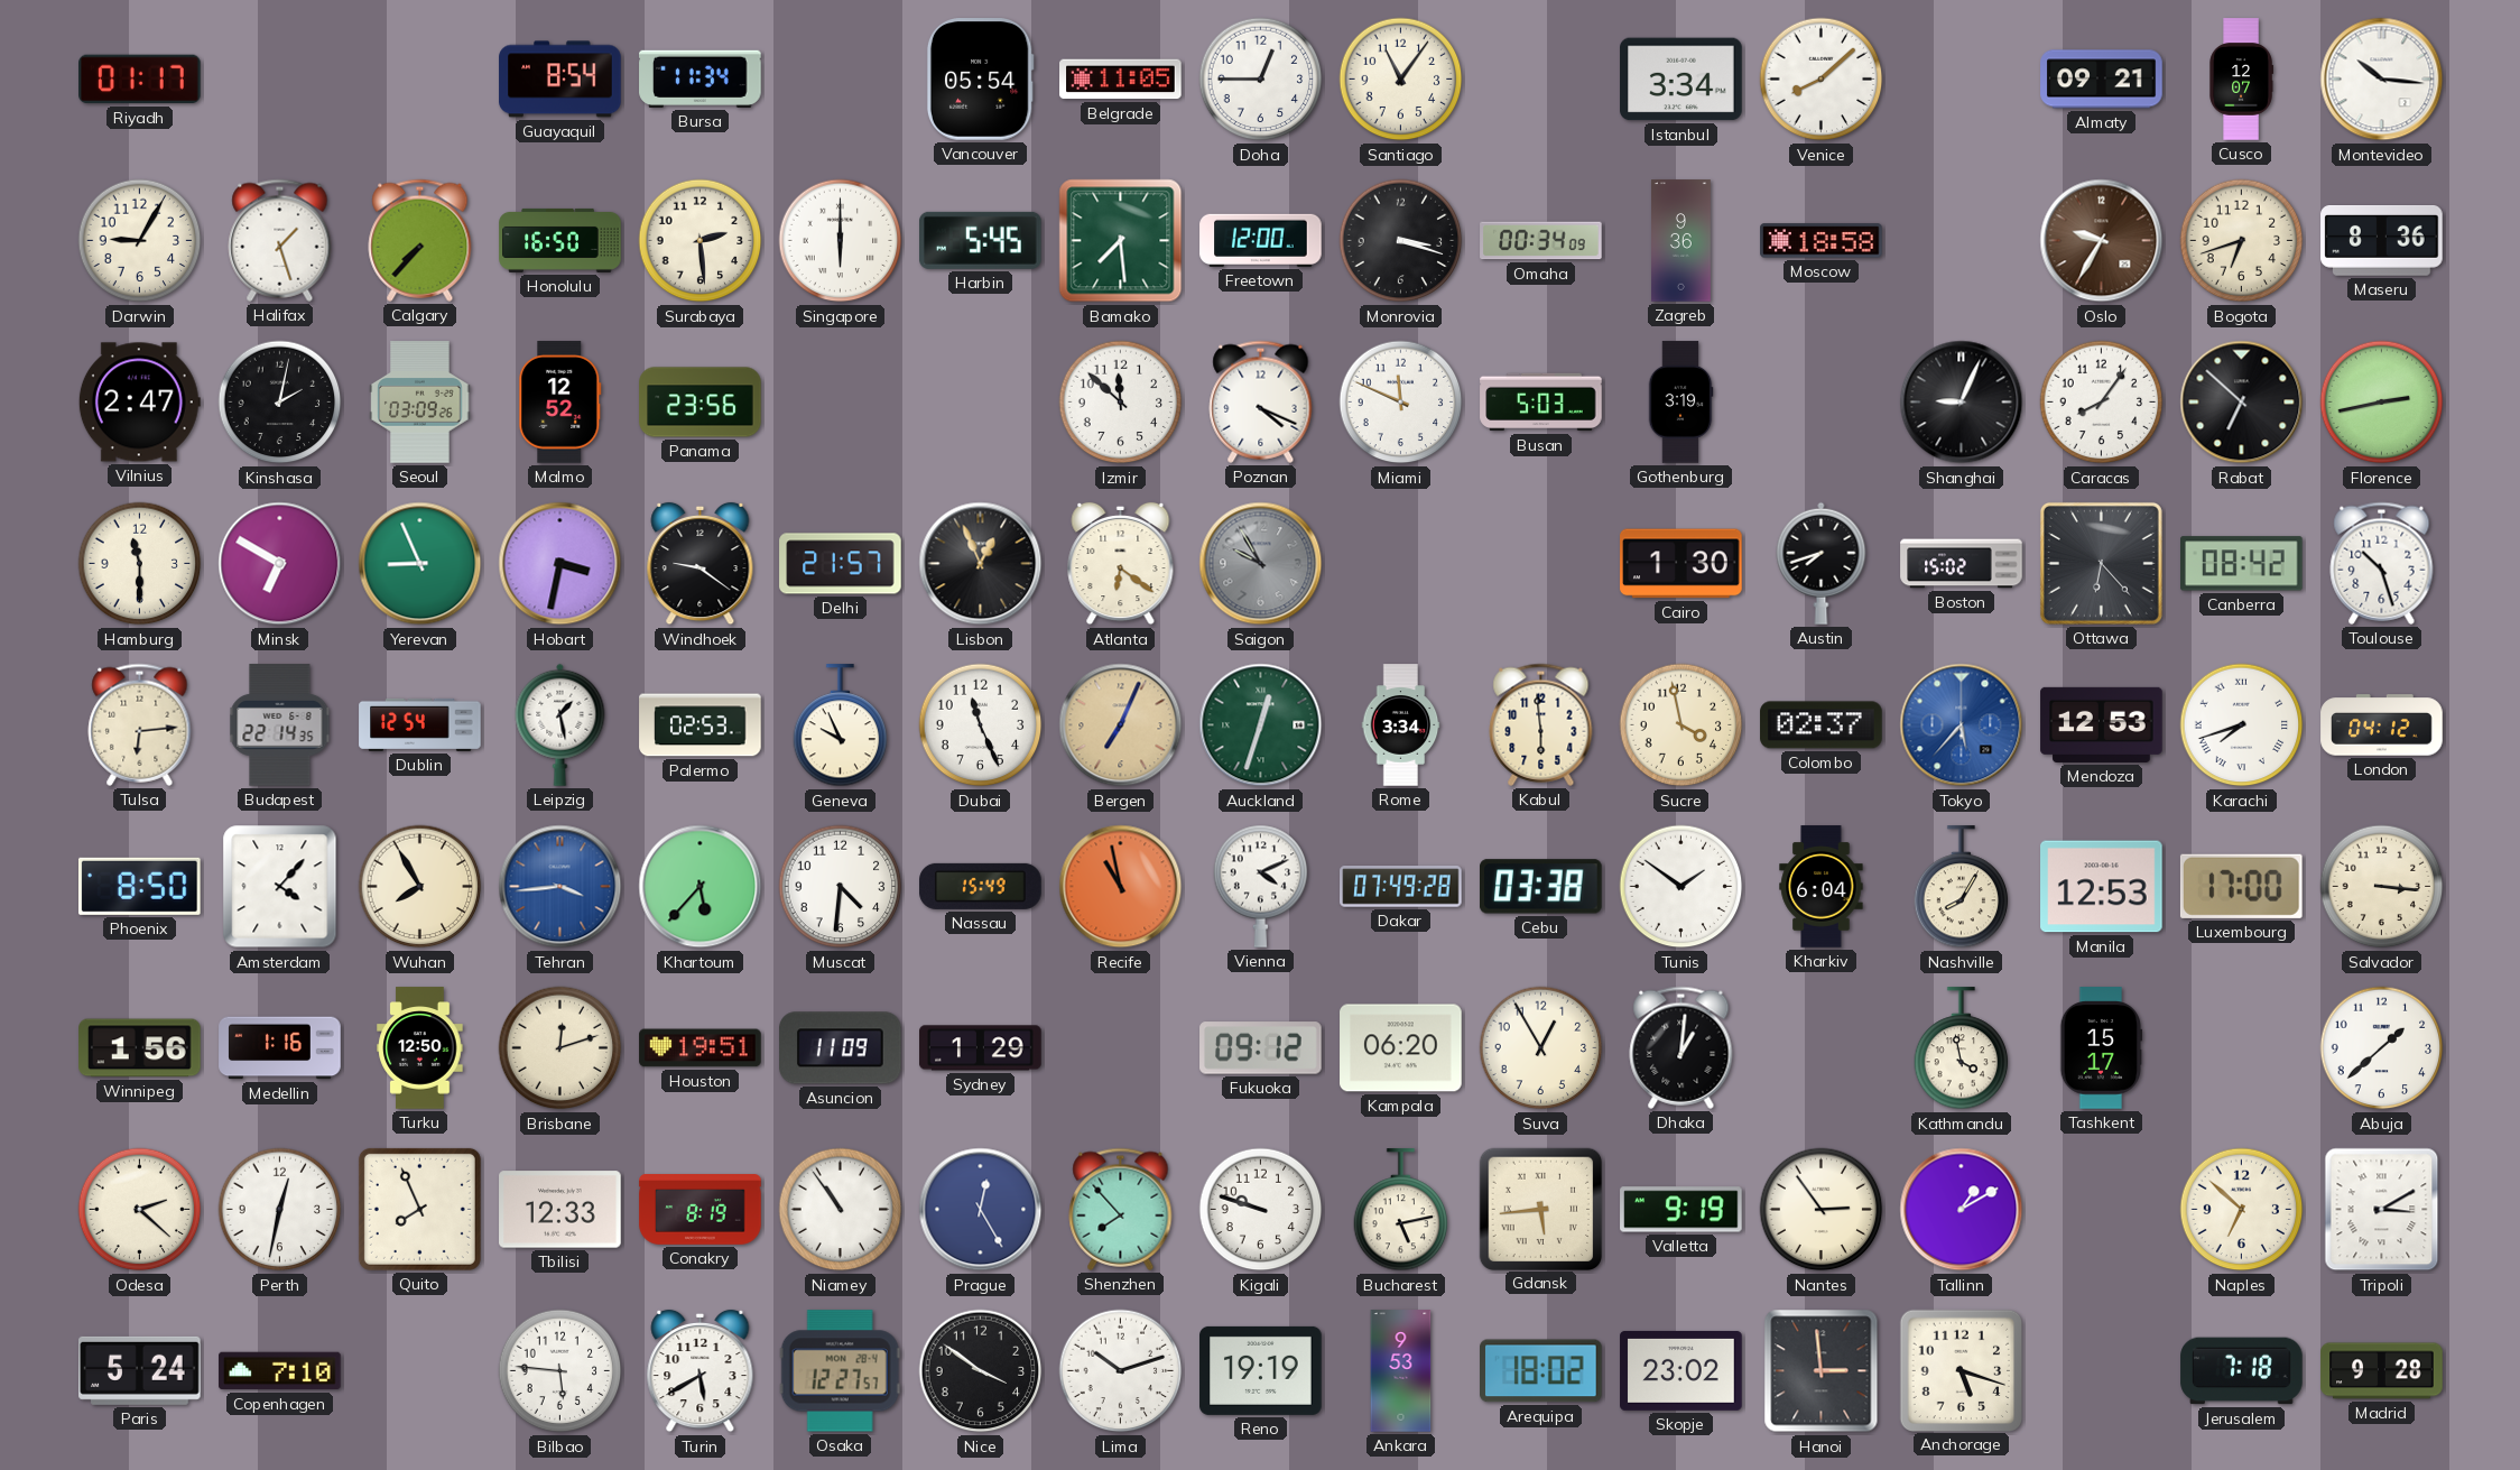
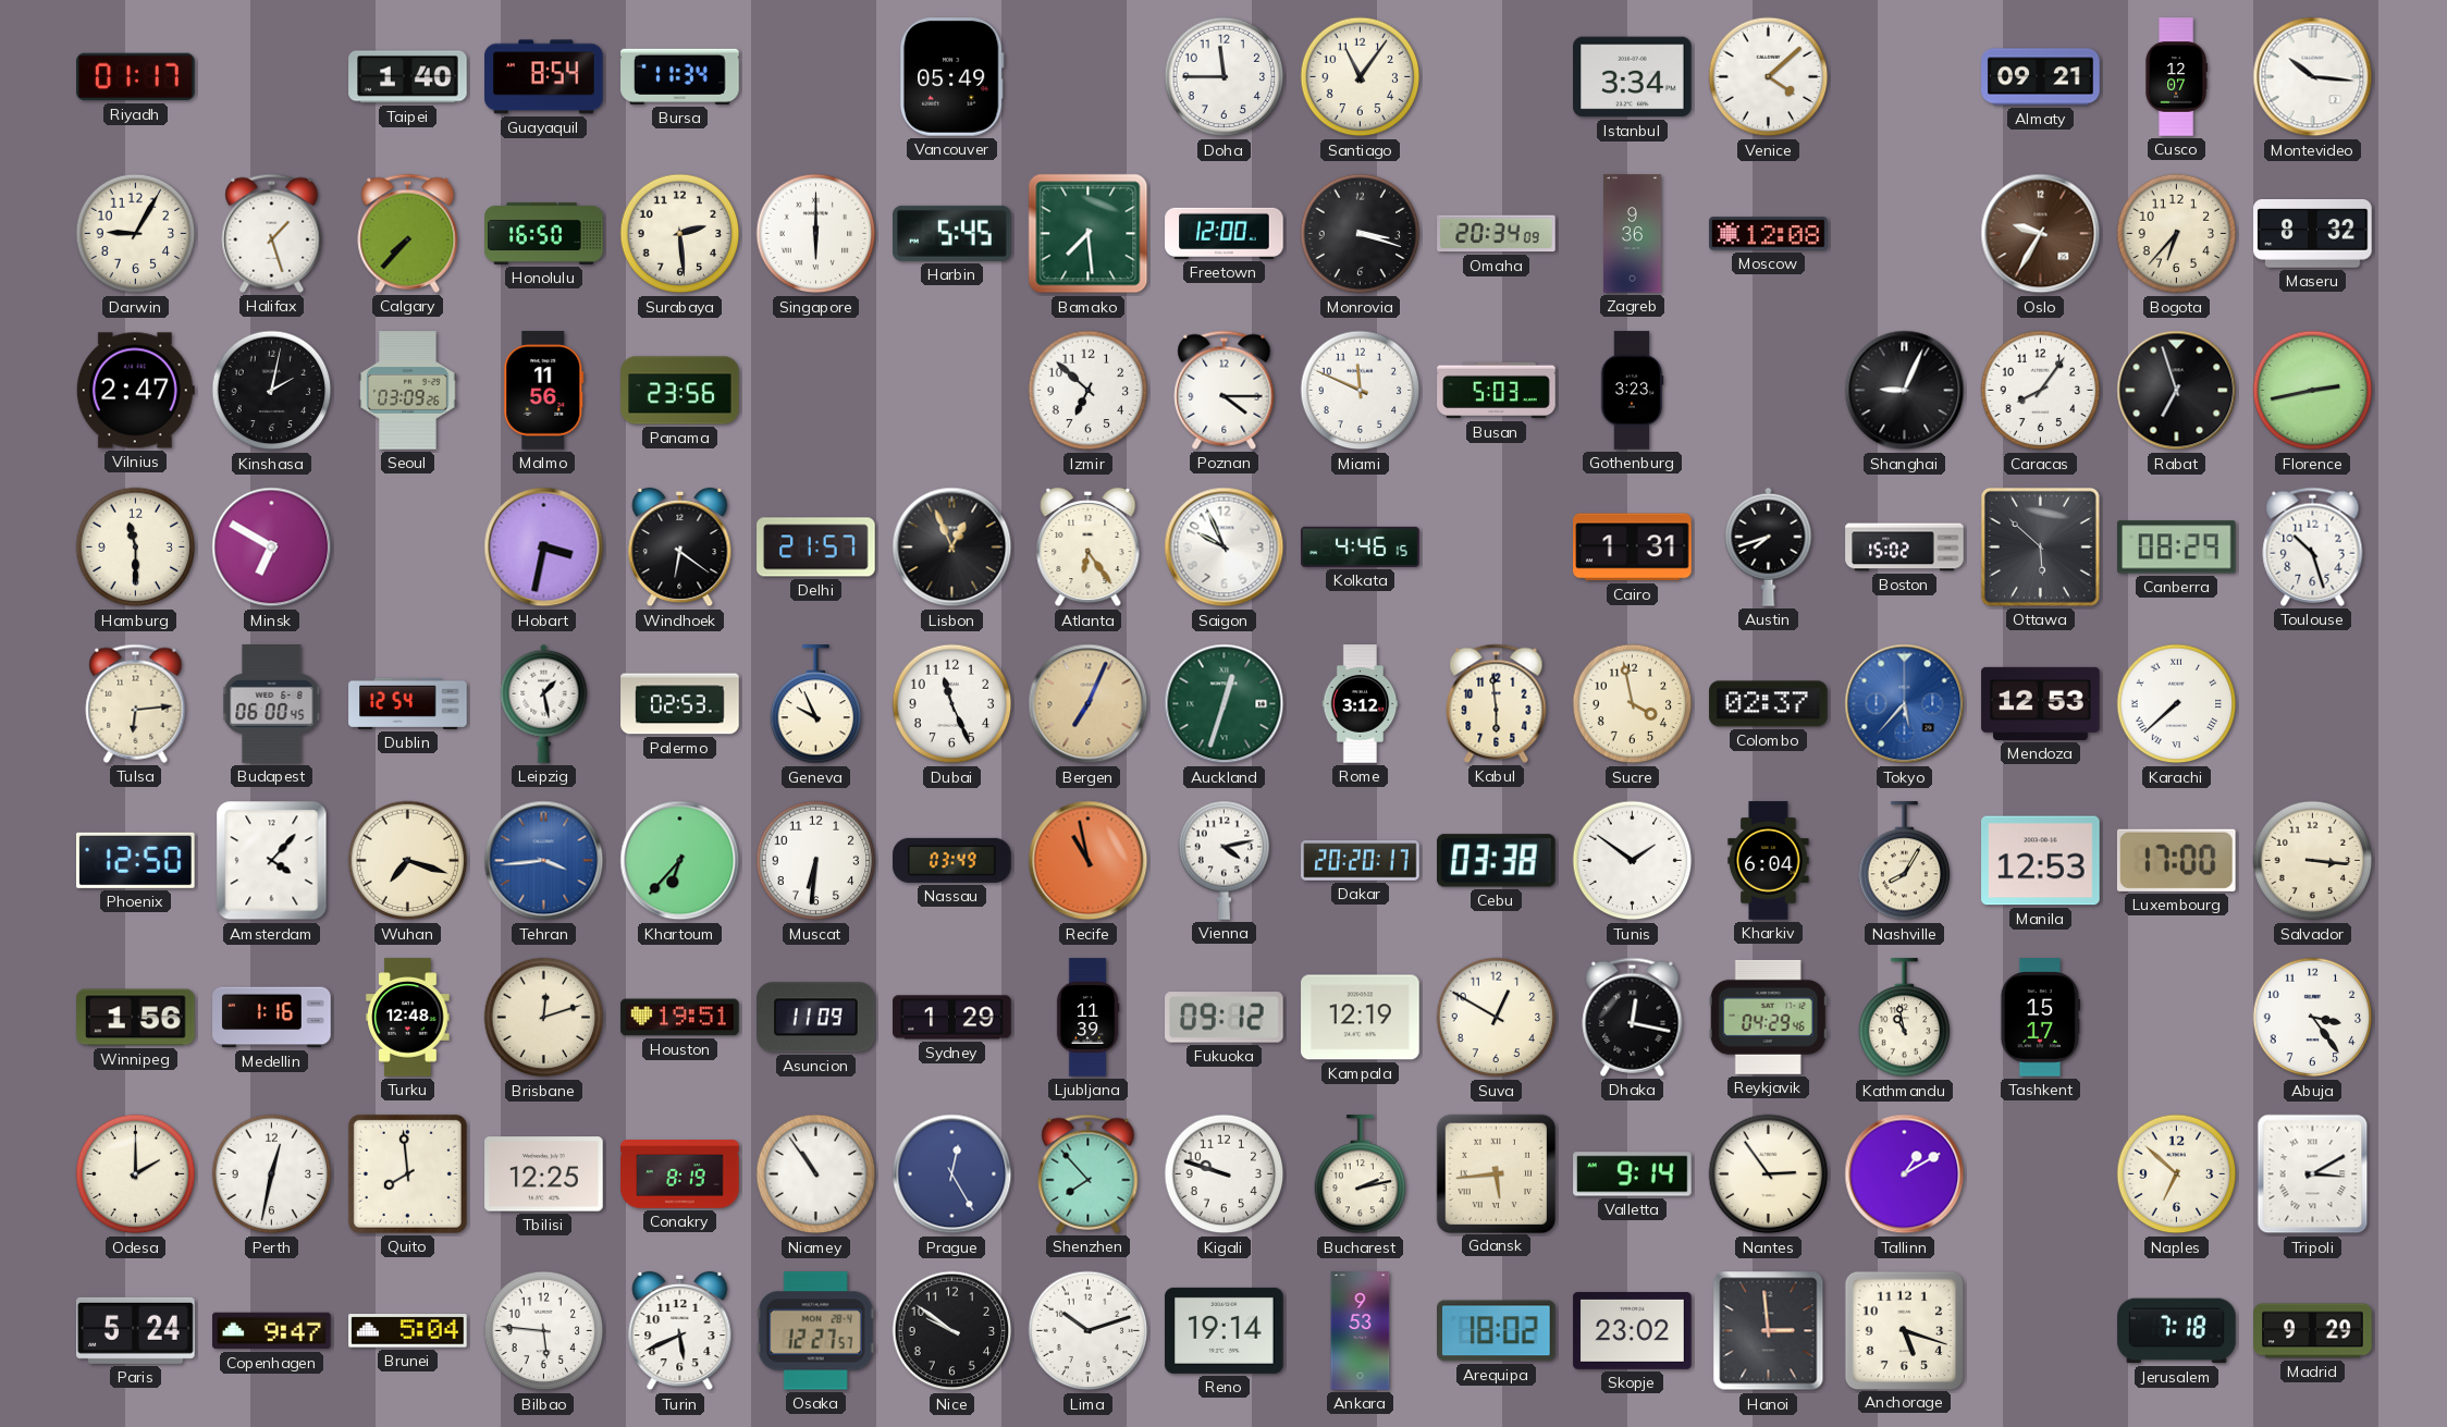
Taipei: none -> 1:40 (408, 77)
Vancouver: 05:54 -> 05:49 (951, 77)
Belgrade: 11:05 -> none (1121, 80)
Doha: 12:45 -> 11:45 (1225, 77)
Venice: 8:08 -> 4:08 (1769, 77)
Omaha: 00:34 -> 20:34 (1497, 234)
Moscow: 18:58 -> 12:08 (1769, 234)
Bogota: 6:42 -> 6:37 (2177, 234)
Maseru: 8:36 -> 8:32 (2313, 234)
Malmo: 12:52 -> 11:56 (544, 391)
Izmir: 11:52 -> 6:52 (1089, 391)
Poznan: 4:19 -> 4:15 (1225, 390)
Gothenburg: 3:19 -> 3:23 (1632, 391)
Rabat: 6:52 -> 6:57 (2177, 391)
Yerevan: 8:56 -> none (420, 564)
Windhoek: 9:21 -> 6:21 (680, 548)
Atlanta: 6:21 -> 6:24 (1089, 548)
Saigon: 9:55 -> 9:56 (1225, 548)
Saigon dial: grey -> white (1225, 548)
Kolkata: none -> 4:46 (1361, 546)
Cairo: 1:30 -> 1:31 (1633, 548)
Ottawa: 6:23 -> 5:52 (2040, 546)
Canberra: 08:42 -> 08:29 (2177, 548)
Budapest: 22:14 -> 06:00 (272, 704)
Rome: 3:34 -> 3:12 (1361, 704)
Karachi: 7:42 -> 7:38 (2177, 704)
London: 04:12 -> none (2382, 725)
Phoenix: 8:50 -> 12:50 (136, 860)
Wuhan: 7:55 -> 7:18 (408, 861)
Khartoum: 5:37 -> 6:37 (680, 861)
Muscat: 4:31 -> 6:31 (816, 861)
Nassau: 15:49 -> 03:49 (952, 860)
Vienna: 4:11 -> 4:13 (1225, 860)
Dakar: 07:49 -> 20:20 (1361, 861)
Turku: 12:50 -> 12:48 (408, 1018)
Ljubljana: none -> 11:39 (1087, 1018)
Kampala: 06:20 -> 12:19 (1361, 1018)
Suva: 12:55 -> 12:50 (1497, 1018)
Dhaka: 1:01 -> 12:17 (1633, 1017)
Reykjavik: none -> 04:29 (1768, 1017)
Kathmandu: 3:58 -> 10:58 (1905, 1018)
Abuja: 1:38 -> 3:24 (2313, 1018)
Odesa: 2:22 -> 2:00 (136, 1174)
Quito: 7:56 -> 7:59 (407, 1173)
Tbilisi: 12:33 -> 12:25 (544, 1174)
Bucharest: 5:13 -> 2:13 (1361, 1174)
Valletta: 9:19 -> 9:14 (1633, 1174)
Copenhagen: 7:10 -> 9:47 (272, 1331)
Brunei: none -> 5:04 (408, 1331)
Turin: 5:40 -> 5:41 (680, 1331)
Nice: 3:51 -> 9:51 (952, 1331)
Reno: 19:19 -> 19:14 (1225, 1330)
Madrid: 9:28 -> 9:29 (2313, 1331)
